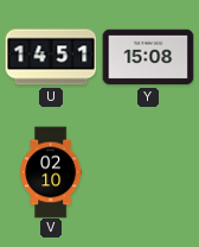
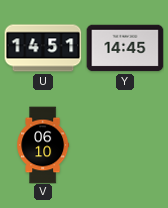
Y: 15:08 -> 14:45 (125, 48)
V: 02:10 -> 06:10 (43, 145)
